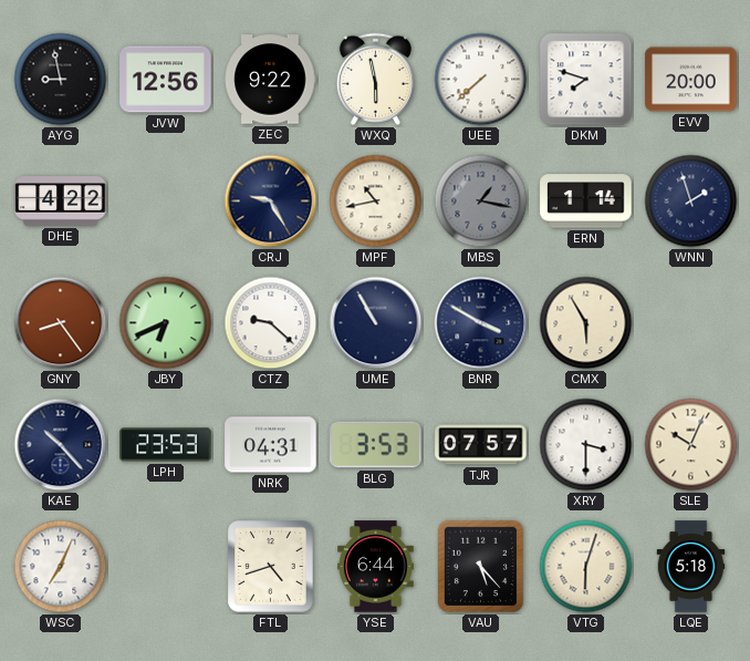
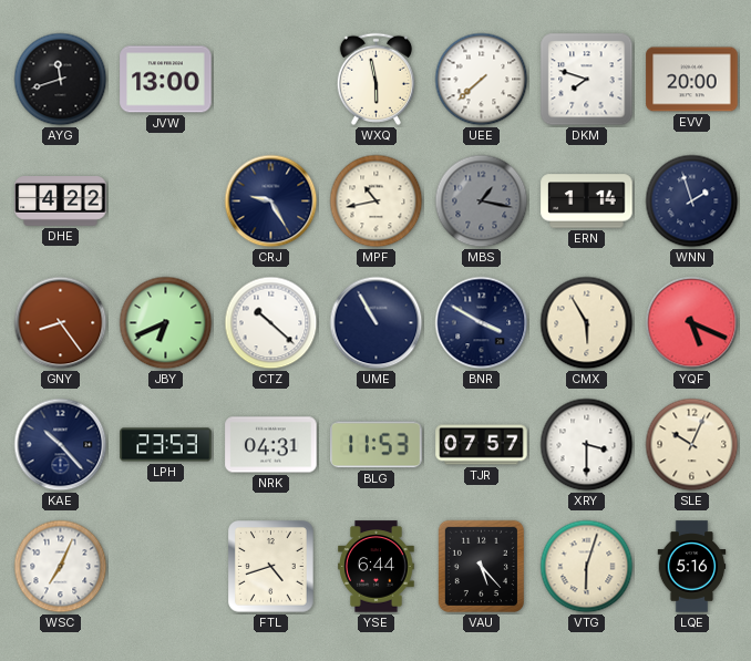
AYG: 8:58 -> 11:42 (61, 80)
JVW: 12:56 -> 13:00 (166, 80)
ZEC: 9:22 -> none (270, 80)
CTZ: 9:22 -> 10:22 (271, 323)
YQF: none -> 5:19 (692, 323)
BLG: 3:53 -> 11:53 (377, 445)
LQE: 5:18 -> 5:16 (692, 567)
